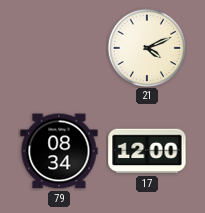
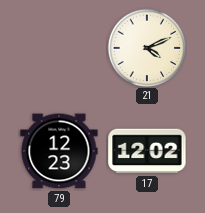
79: 08:34 -> 12:23 (59, 151)
17: 12:00 -> 12:02 (147, 151)
